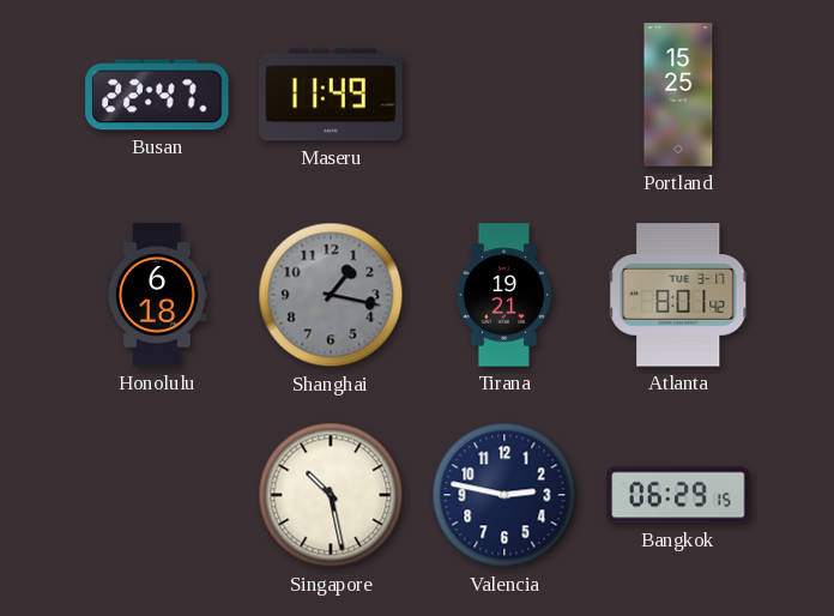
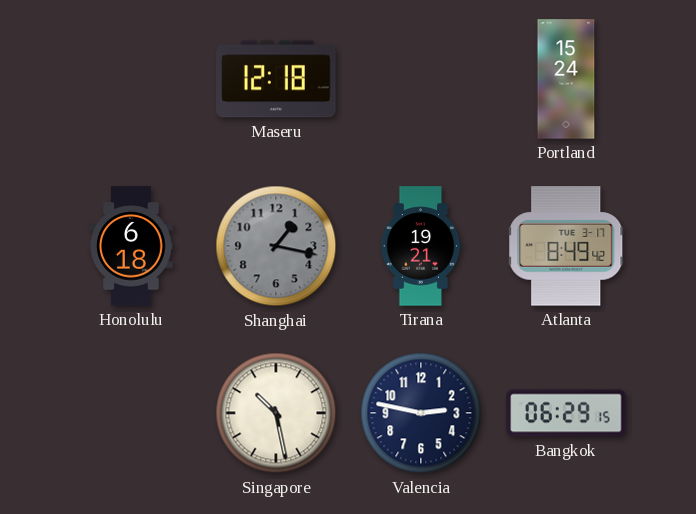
Busan: 22:47 -> none (157, 95)
Maseru: 11:49 -> 12:18 (276, 79)
Portland: 15:25 -> 15:24 (566, 79)
Atlanta: 8:01 -> 8:49 (567, 246)
